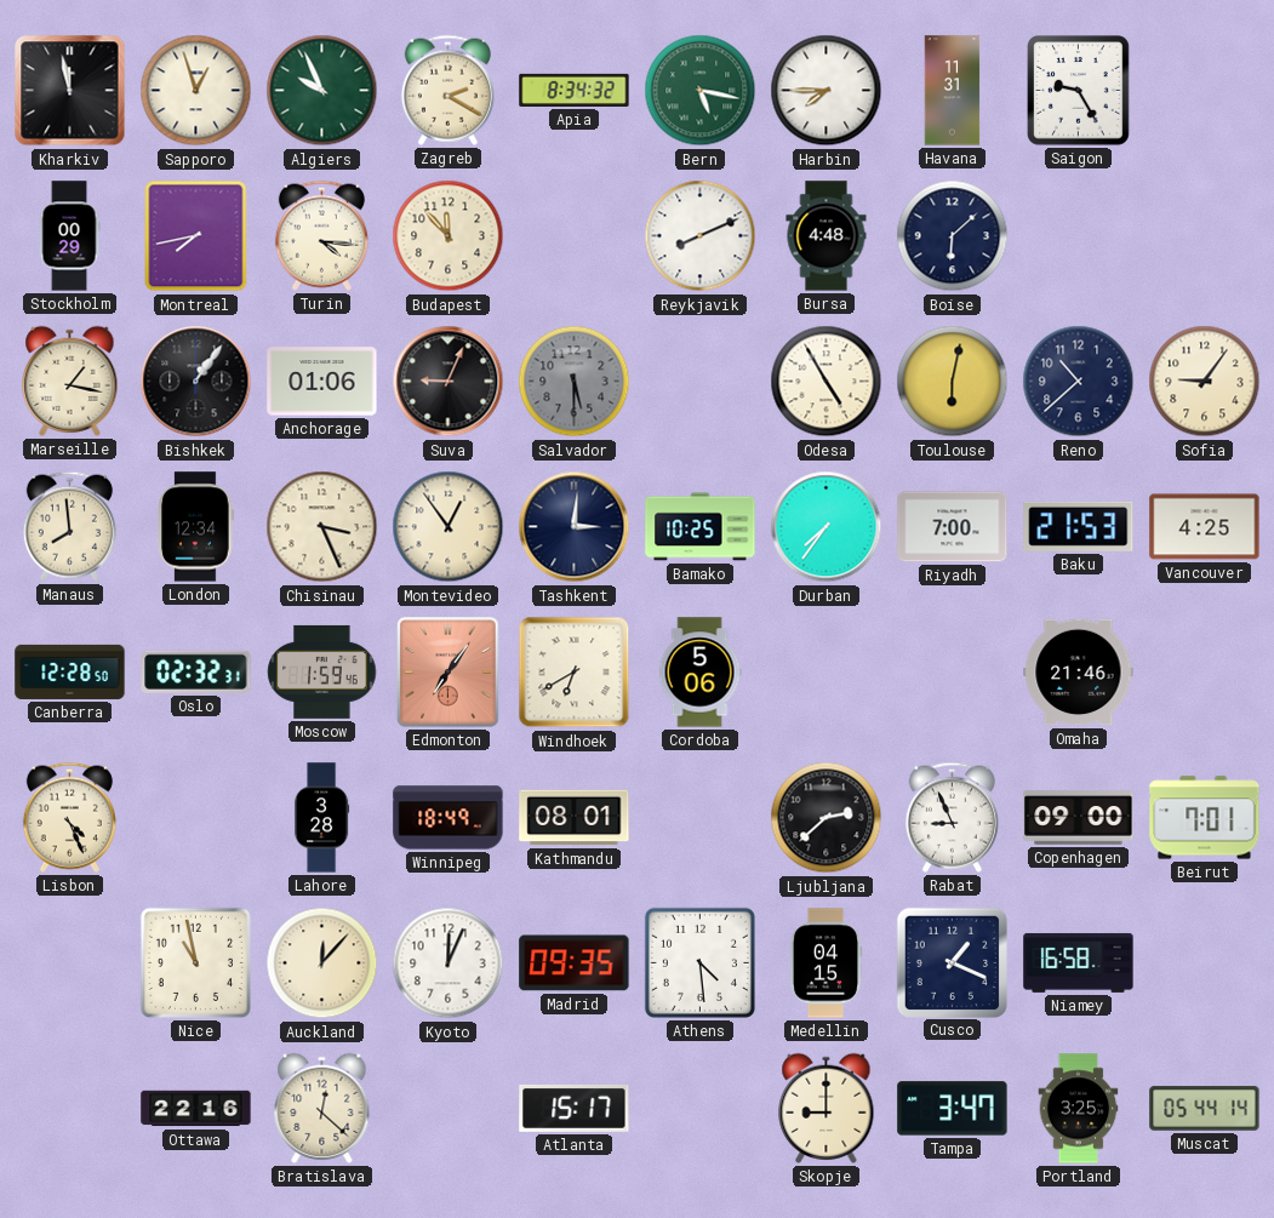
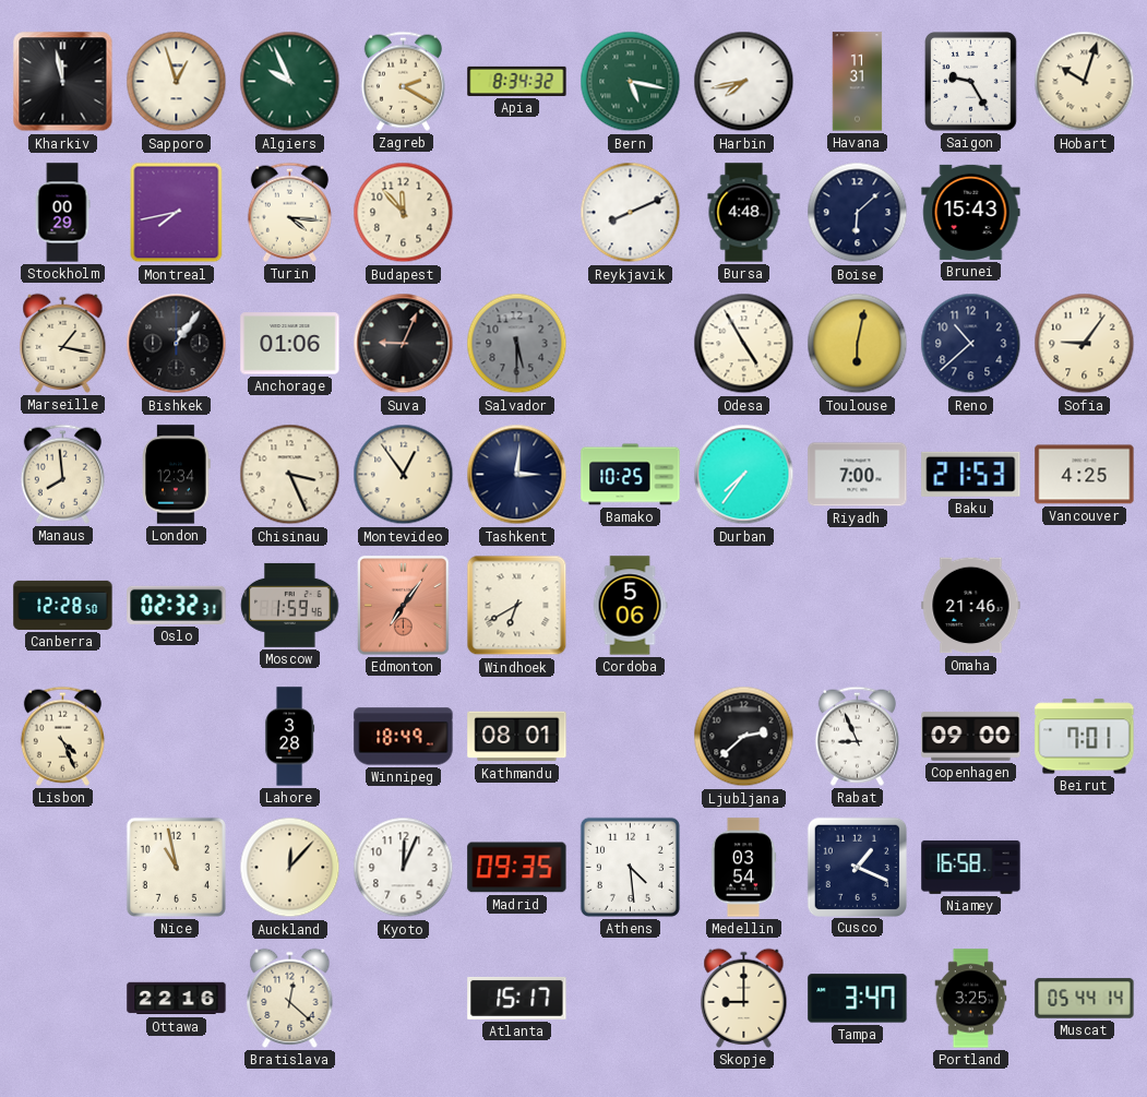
Harbin: 7:45 -> 7:43 (744, 82)
Hobart: none -> 10:03 (1085, 82)
Brunei: none -> 15:43 (971, 212)
Medellin: 04:15 -> 03:54 (743, 868)
